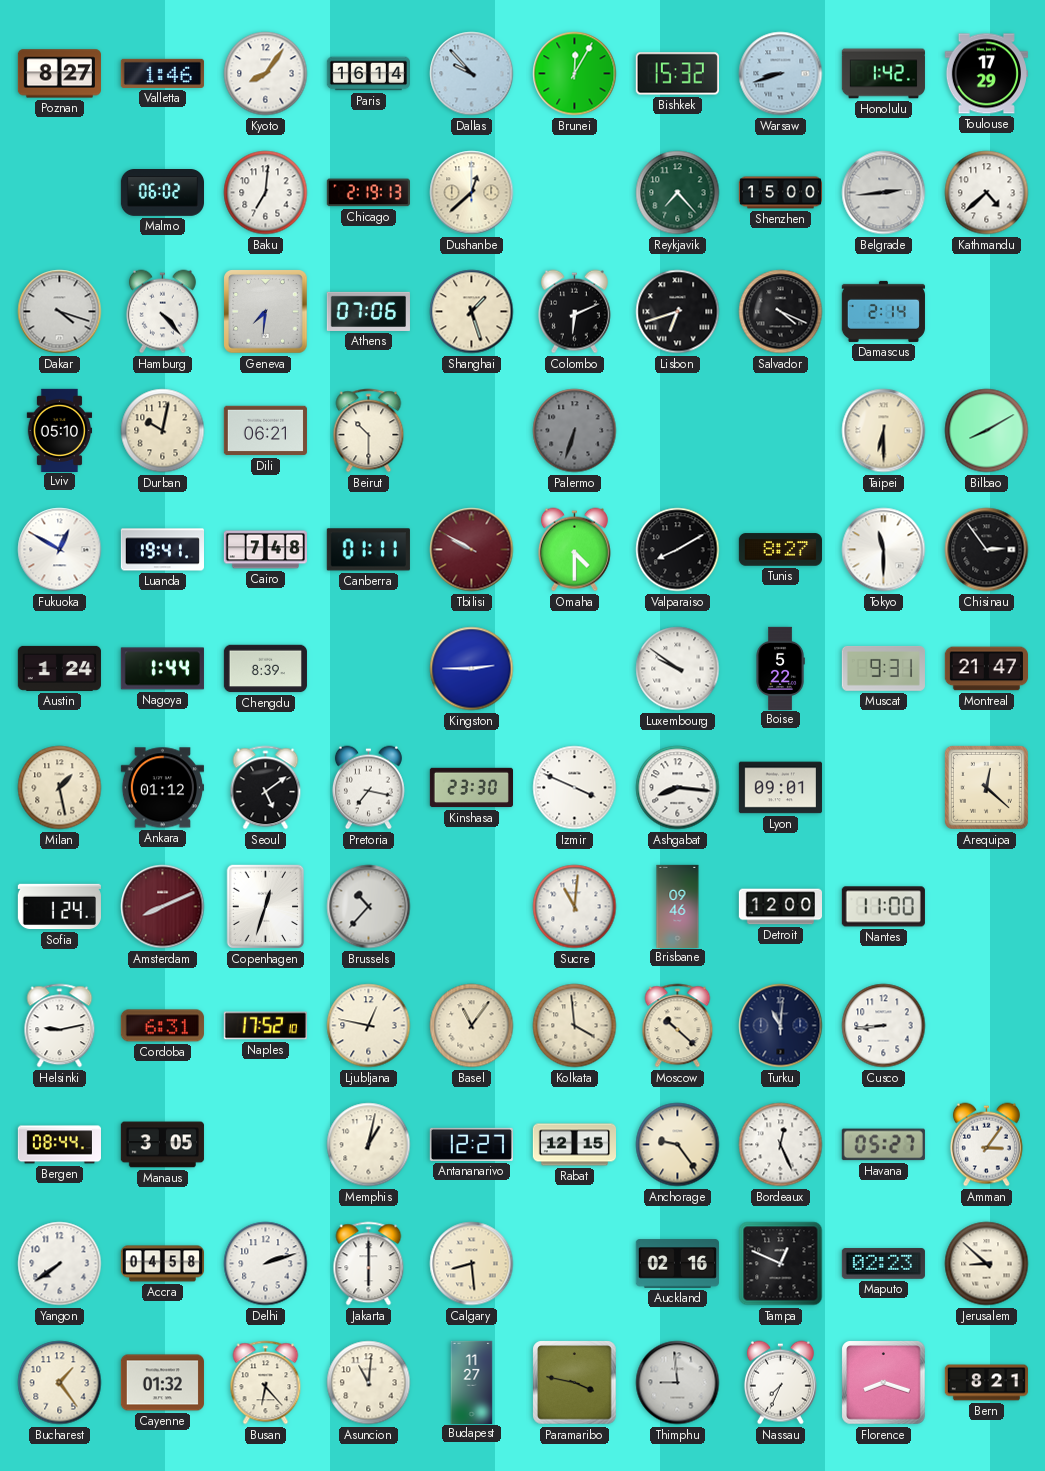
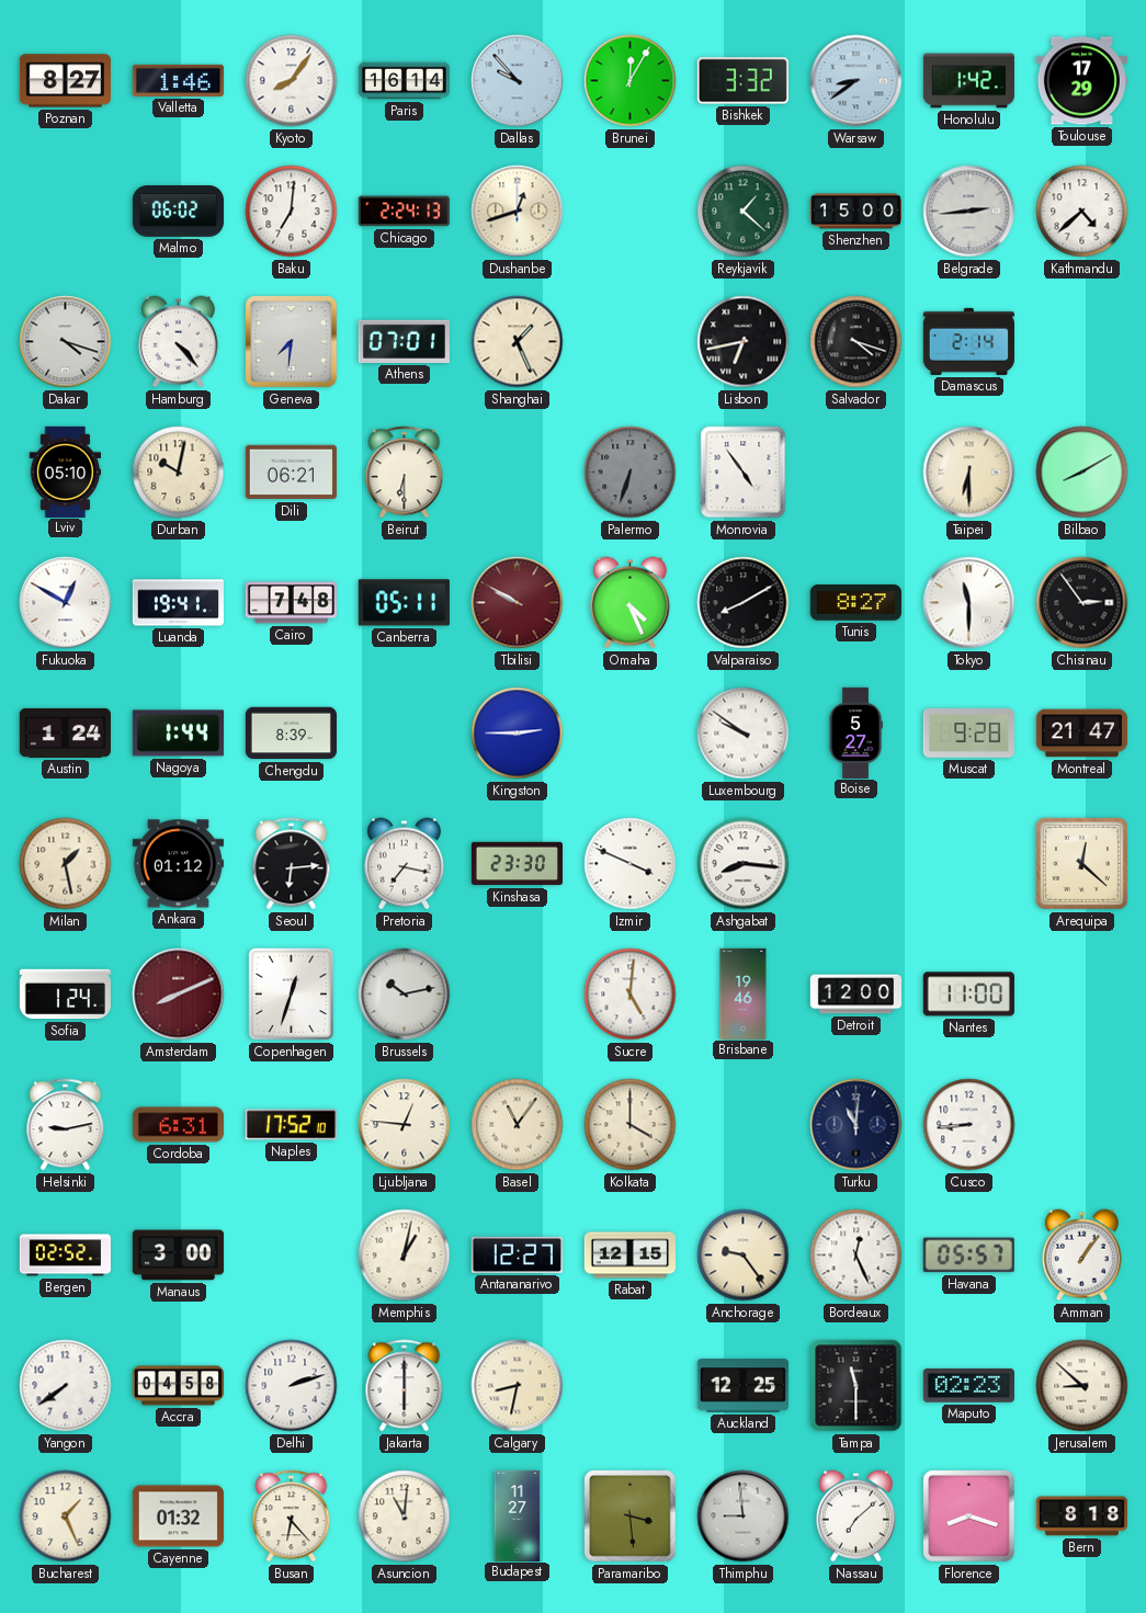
Bishkek: 15:32 -> 3:32 (742, 81)
Warsaw: 8:42 -> 8:39 (856, 81)
Chicago: 2:19 -> 2:24 (404, 212)
Dushanbe: 12:38 -> 12:42 (518, 212)
Reykjavik: 7:23 -> 1:22 (744, 212)
Athens: 07:06 -> 07:01 (404, 341)
Shanghai: 1:27 -> 1:26 (518, 342)
Colombo: 6:11 -> none (574, 312)
Lisbon: 6:42 -> 6:43 (744, 342)
Salvador: 4:19 -> 4:18 (856, 342)
Beirut: 10:30 -> 6:30 (405, 473)
Monrovia: none -> 4:54 (744, 473)
Canberra: 01:11 -> 05:11 (404, 603)
Omaha: 4:30 -> 4:26 (629, 603)
Boise: 5:22 -> 5:27 (855, 732)
Muscat: 9:31 -> 9:28 (968, 732)
Seoul: 5:09 -> 6:14 (292, 864)
Lyon: 09:01 -> none (780, 788)
Brussels: 10:37 -> 10:13 (405, 995)
Sucre: 11:01 -> 5:01 (631, 995)
Brisbane: 09:46 -> 19:46 (744, 993)
Ljubljana: 12:47 -> 12:46 (405, 1125)
Kolkata: 3:59 -> 4:00 (631, 1125)
Moscow: 10:22 -> none (678, 1026)
Bergen: 08:44 -> 02:52 (65, 1256)
Manaus: 3:05 -> 3:00 (178, 1256)
Havana: 05:27 -> 05:57 (968, 1256)
Amman: 3:06 -> 1:06 (1081, 1256)
Calgary: 8:29 -> 8:32 (518, 1386)
Auckland: 02:16 -> 12:25 (742, 1386)
Tampa: 12:49 -> 11:30 (856, 1386)
Bucharest: 1:24 -> 1:26 (66, 1517)
Paramaribo: 3:47 -> 3:29 (631, 1517)
Nassau: 7:34 -> 7:08 (855, 1517)
Bern: 8:21 -> 8:18 (1081, 1517)
